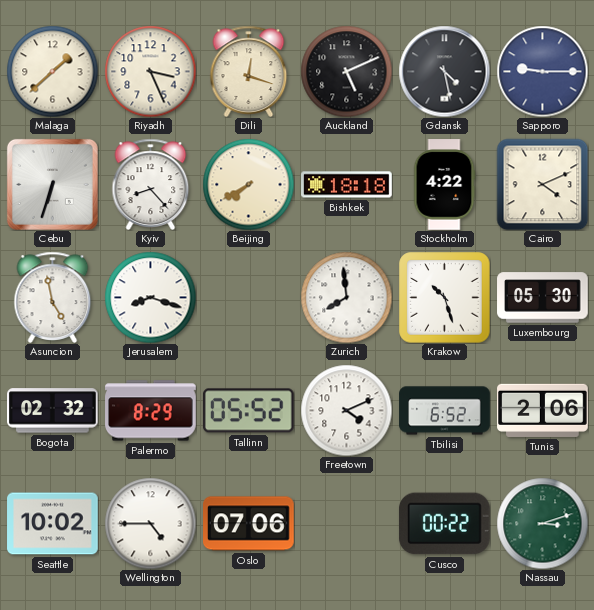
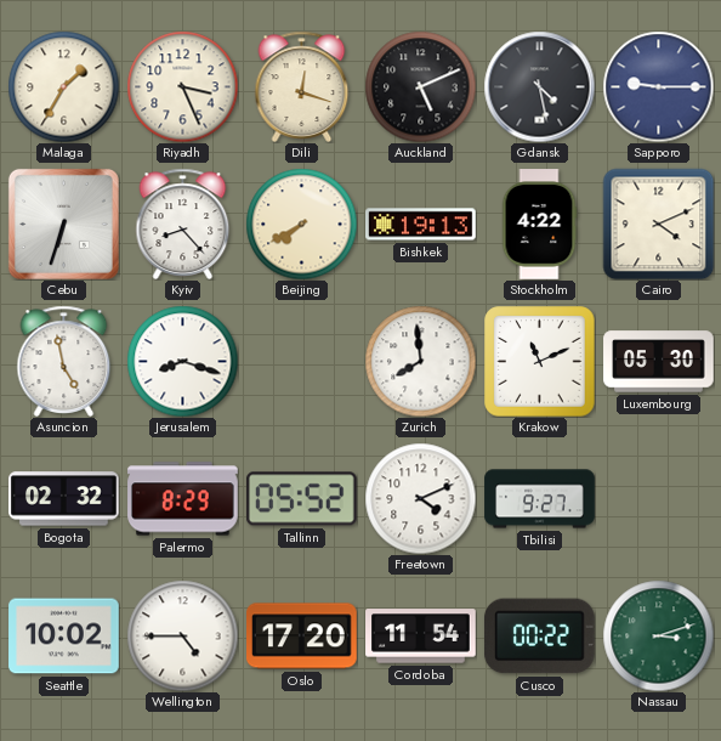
Malaga: 1:38 -> 1:35 (63, 86)
Bishkek: 18:18 -> 19:13 (421, 225)
Krakow: 10:27 -> 11:11 (539, 361)
Tbilisi: 6:52 -> 9:27 (540, 499)
Tunis: 2:06 -> none (543, 410)
Oslo: 07:06 -> 17:20 (302, 637)
Cordoba: none -> 11:54 (421, 637)
